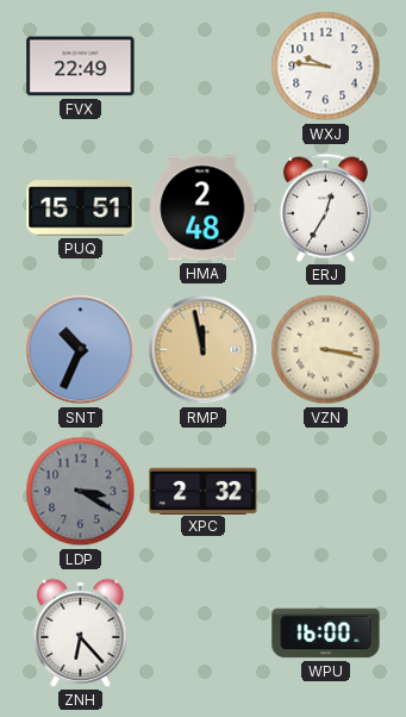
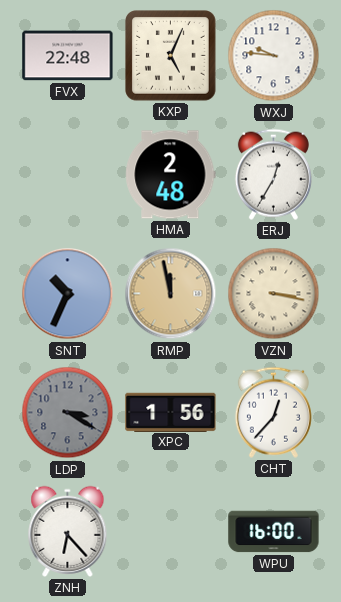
FVX: 22:49 -> 22:48 (68, 56)
KXP: none -> 5:04 (171, 56)
PUQ: 15:51 -> none (81, 208)
XPC: 2:32 -> 1:56 (171, 412)
CHT: none -> 12:37 (273, 412)
